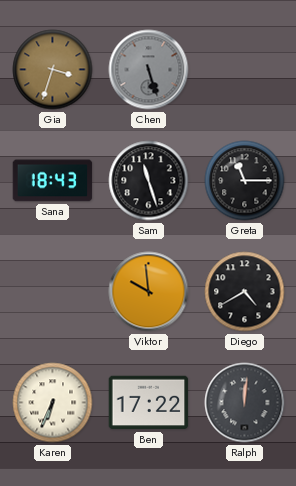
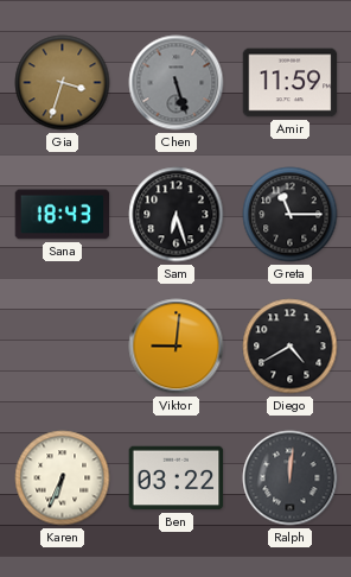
Amir: none -> 11:59 (291, 83)
Sam: 11:27 -> 6:27 (177, 215)
Viktor: 9:59 -> 9:01 (177, 347)
Ben: 17:22 -> 03:22 (177, 478)
